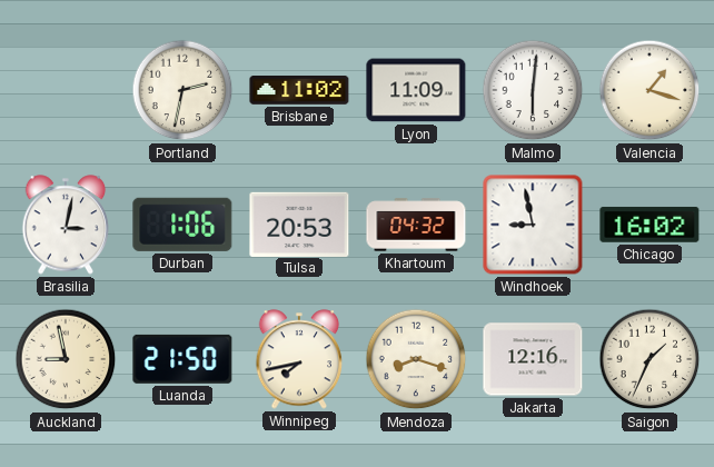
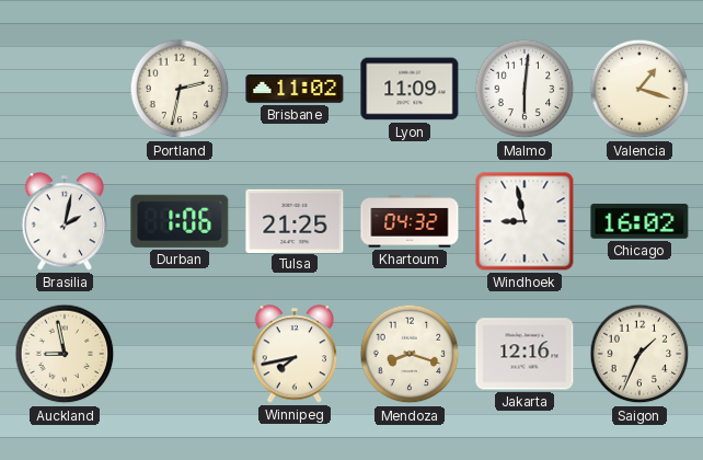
Brasilia: 3:02 -> 2:02 (65, 221)
Tulsa: 20:53 -> 21:25 (295, 220)
Luanda: 21:50 -> none (182, 359)
